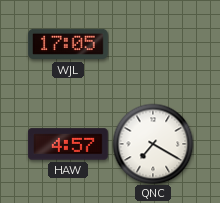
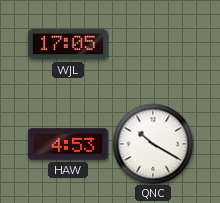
HAW: 4:57 -> 4:53 (69, 144)
QNC: 7:20 -> 10:20 (153, 144)
